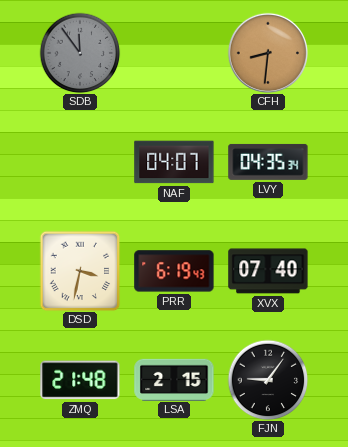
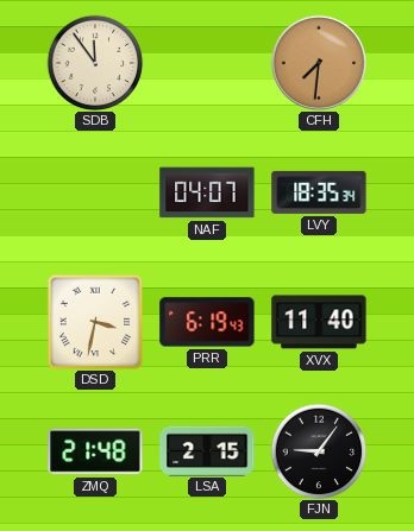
SDB dial: grey -> cream (95, 63)
CFH: 8:31 -> 7:31 (319, 63)
LVY: 04:35 -> 18:35 (319, 192)
XVX: 07:40 -> 11:40 (319, 322)
